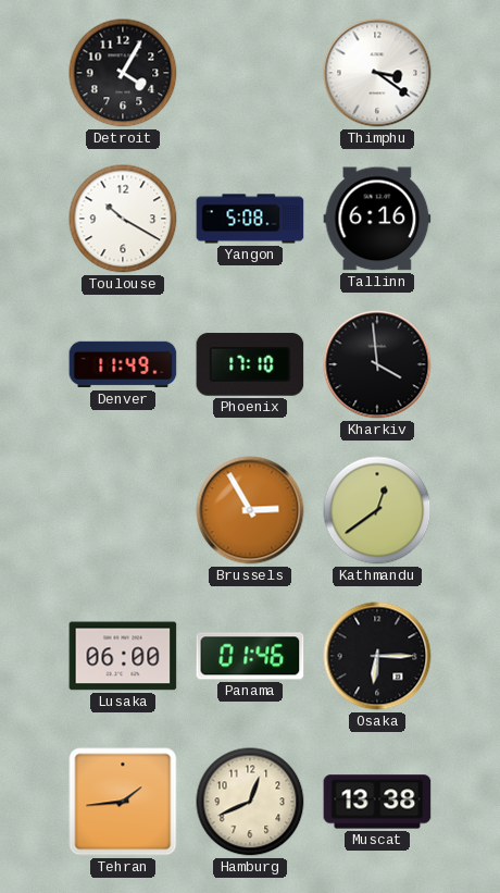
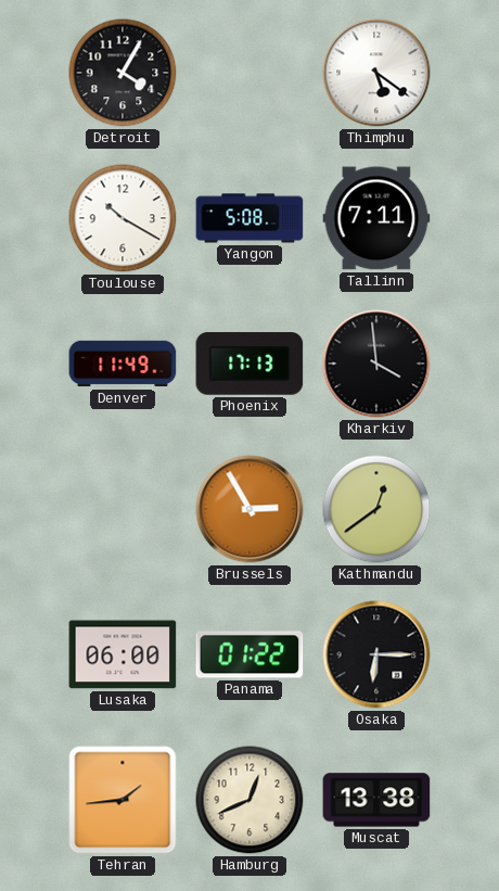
Thimphu: 3:21 -> 5:21 (376, 73)
Tallinn: 6:16 -> 7:11 (376, 218)
Phoenix: 17:10 -> 17:13 (250, 364)
Panama: 01:46 -> 01:22 (250, 654)
